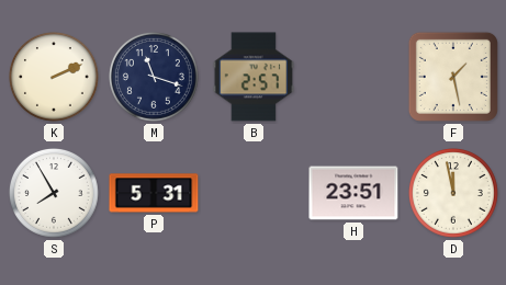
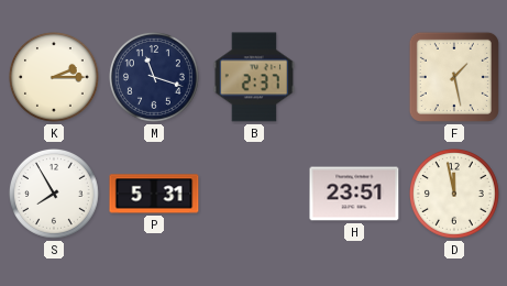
K: 2:11 -> 2:15 (55, 78)
B: 2:57 -> 2:37 (254, 77)
